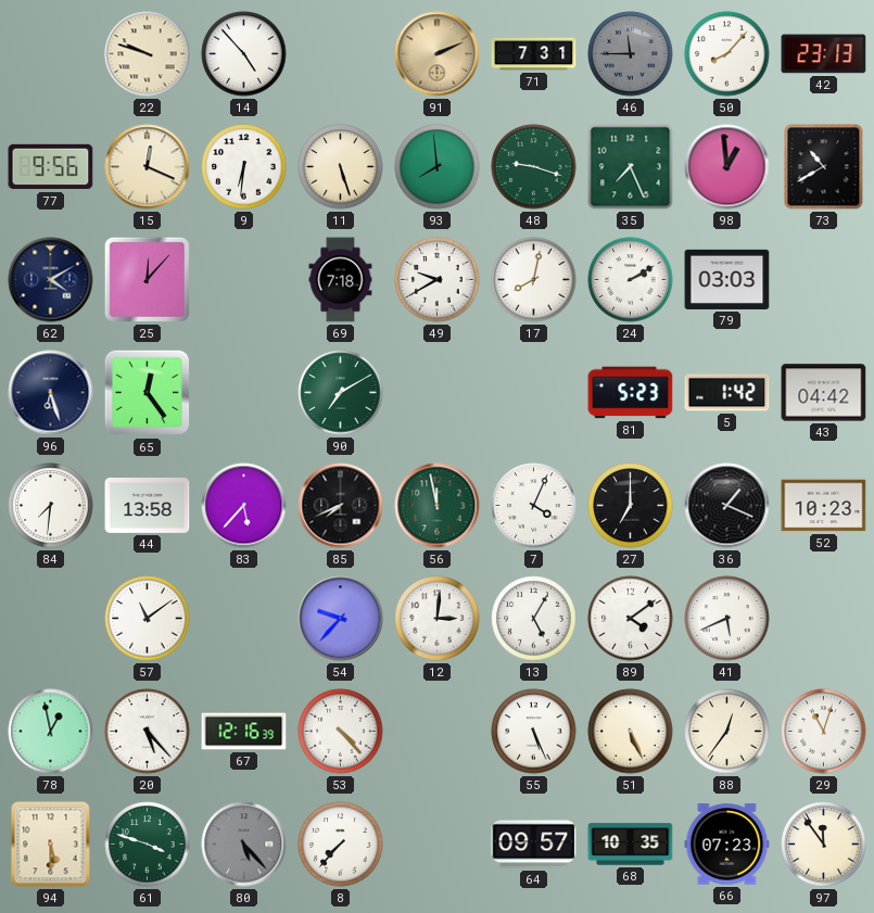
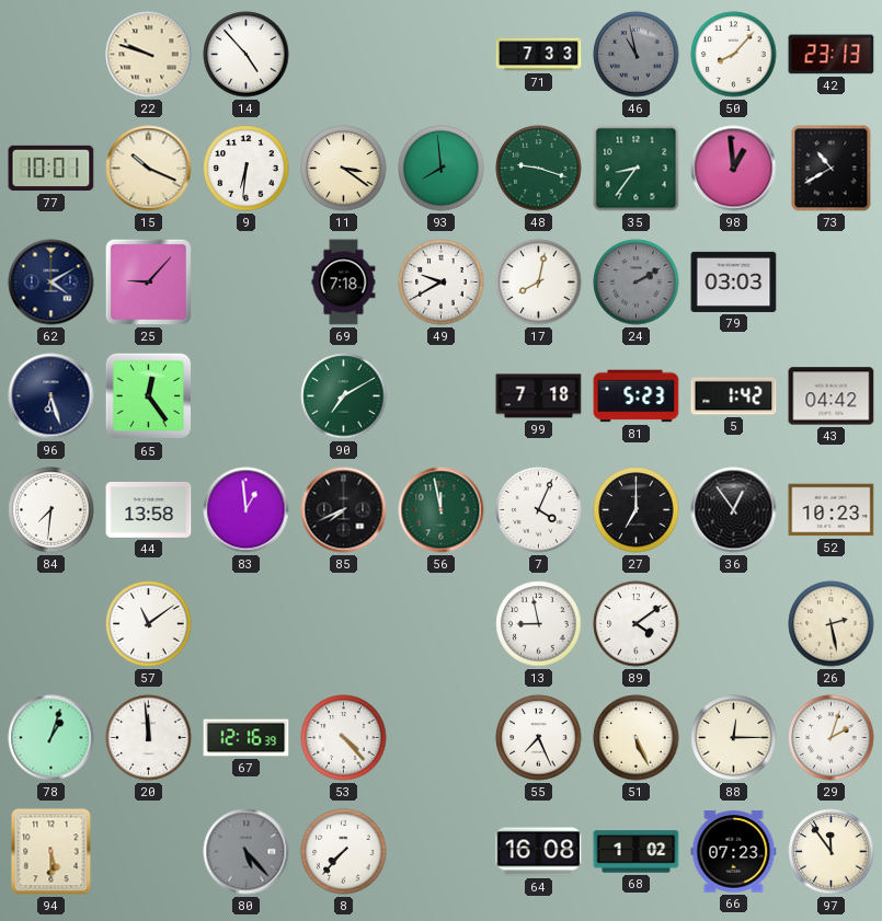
91: 2:11 -> none (438, 54)
71: 7:31 -> 7:33 (539, 55)
46: 11:45 -> 10:58 (637, 55)
77: 9:56 -> 10:01 (51, 169)
15: 12:19 -> 10:19 (149, 169)
11: 5:27 -> 3:21 (344, 169)
35: 7:26 -> 8:36 (637, 169)
25: 12:07 -> 9:07 (148, 281)
24 dial: white -> grey (637, 283)
99: none -> 7:18 (539, 396)
83: 5:37 -> 12:59 (247, 510)
36: 1:19 -> 12:54 (734, 510)
54: 9:37 -> none (341, 619)
12: 3:01 -> none (438, 619)
13: 5:05 -> 8:58 (539, 624)
41: 5:41 -> none (727, 619)
26: none -> 2:28 (832, 624)
78: 12:58 -> 1:03 (51, 738)
20: 5:23 -> 11:59 (149, 738)
55: 5:26 -> 7:26 (539, 738)
88: 12:36 -> 12:15 (734, 738)
29: 11:03 -> 2:03 (832, 738)
61: 3:48 -> none (148, 845)
64: 09:57 -> 16:08 (539, 852)
68: 10:35 -> 1:02 (637, 852)
